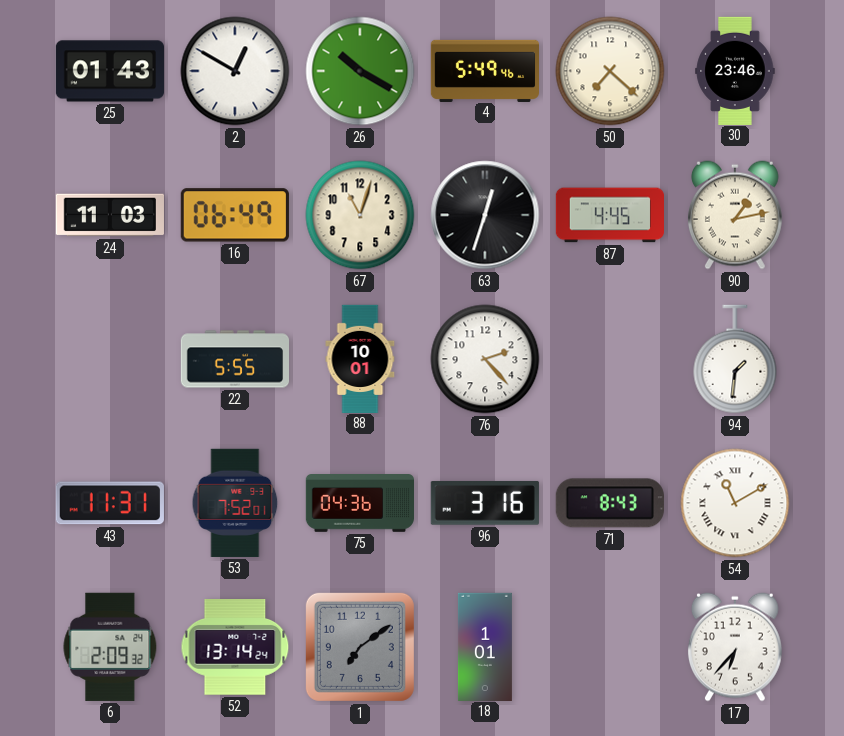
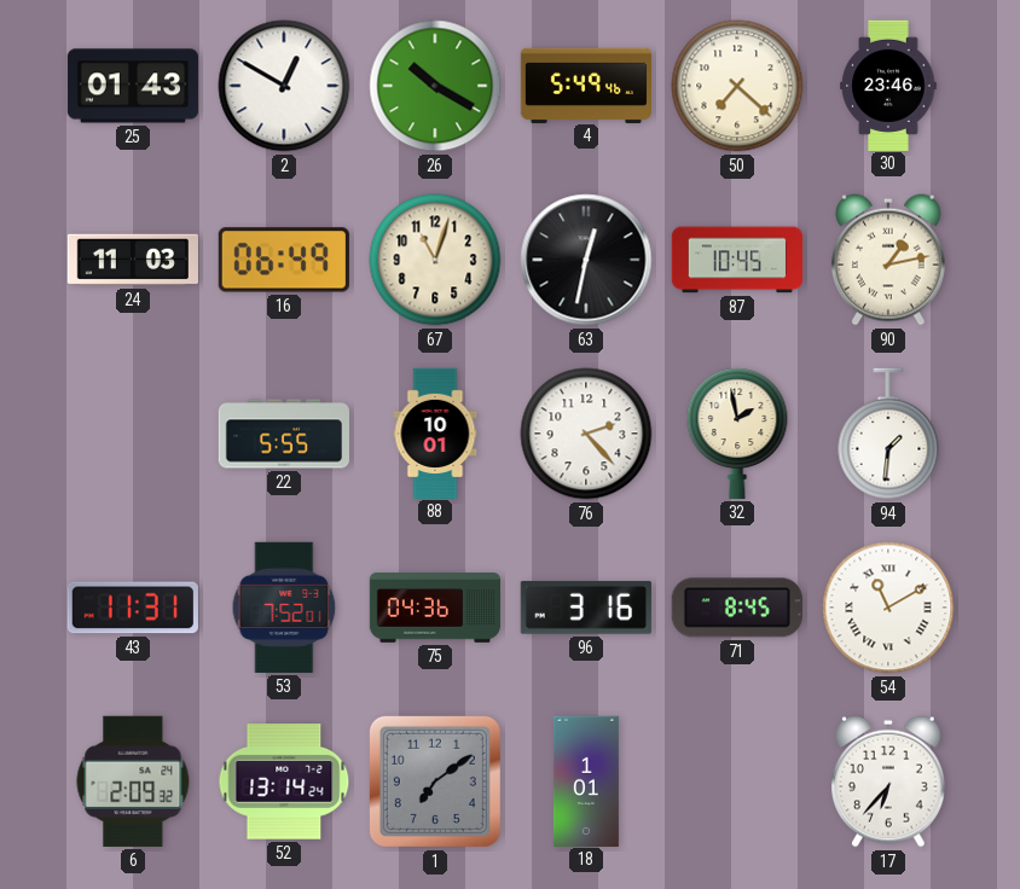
63: 12:33 -> 12:32 (586, 260)
87: 4:45 -> 10:45 (736, 260)
32: none -> 1:58 (737, 434)
71: 8:43 -> 8:45 (737, 608)
